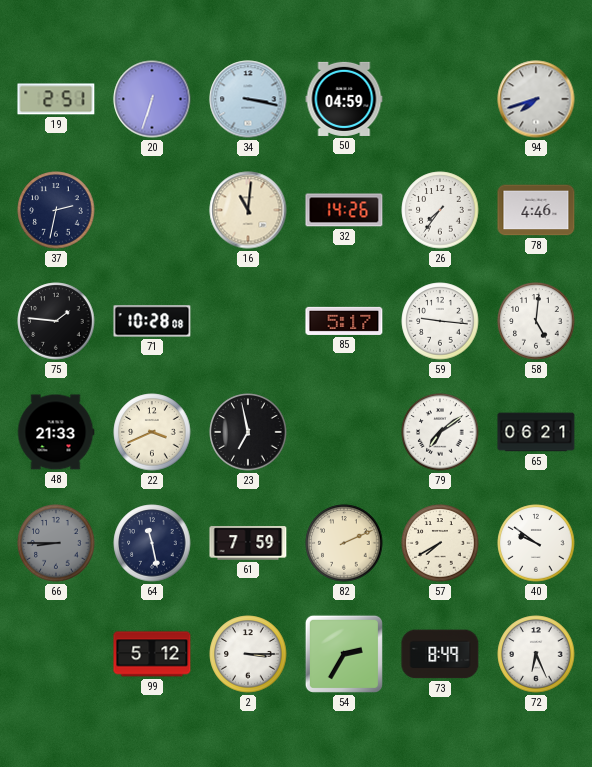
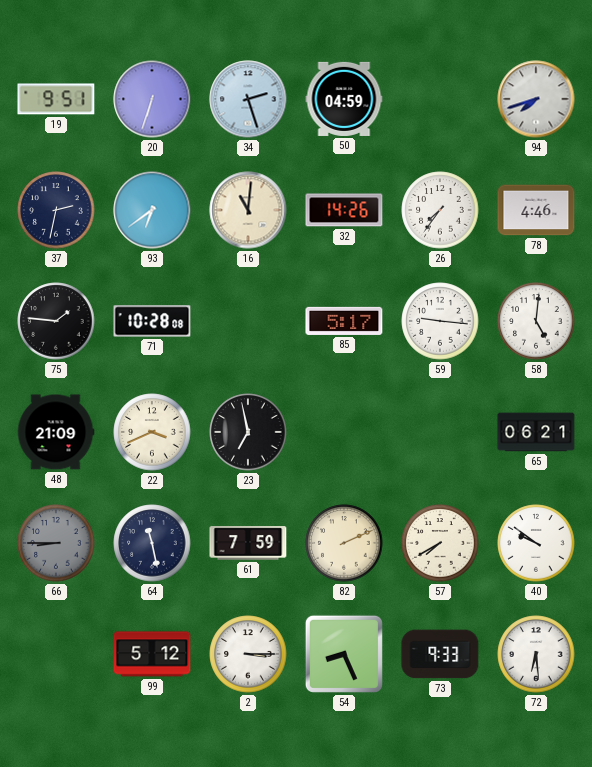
19: 2:51 -> 9:51 (56, 99)
34: 3:17 -> 2:27 (248, 99)
93: none -> 6:39 (152, 210)
48: 21:33 -> 21:09 (56, 432)
79: 7:09 -> none (440, 432)
54: 2:35 -> 8:26 (344, 654)
73: 8:49 -> 9:33 (440, 654)
72: 6:26 -> 6:29 (536, 654)
